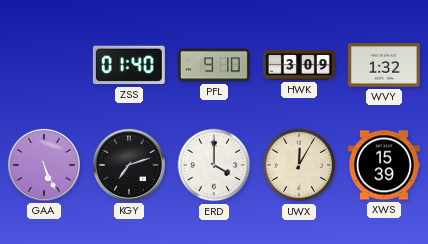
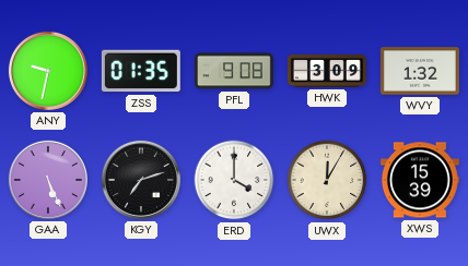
ANY: none -> 9:32 (48, 71)
ZSS: 01:40 -> 01:35 (141, 71)
PFL: 9:10 -> 9:08 (234, 71)
